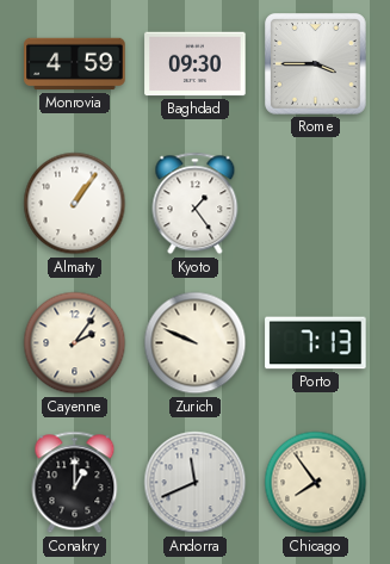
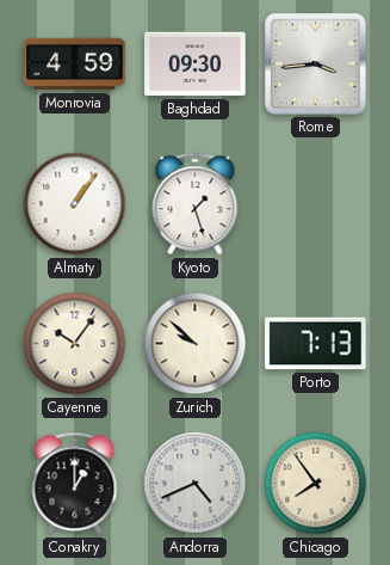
Rome: 3:45 -> 3:44 (316, 65)
Kyoto: 1:24 -> 1:27 (196, 204)
Cayenne: 2:06 -> 10:06 (75, 344)
Zurich: 9:49 -> 9:52 (196, 344)
Andorra: 11:41 -> 4:41 (196, 484)
